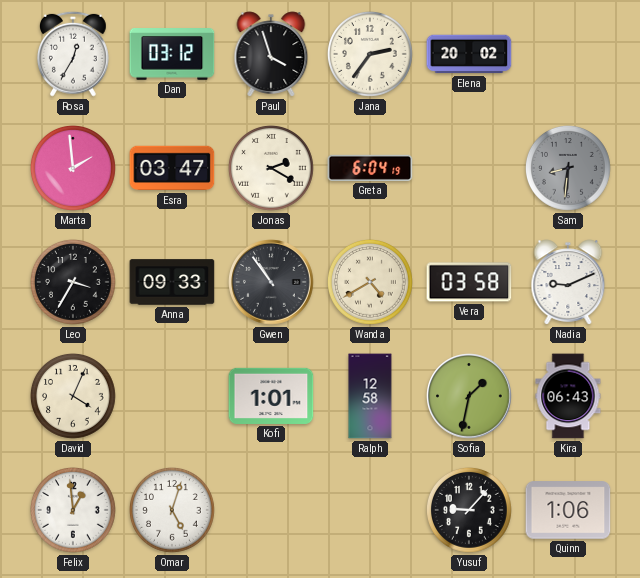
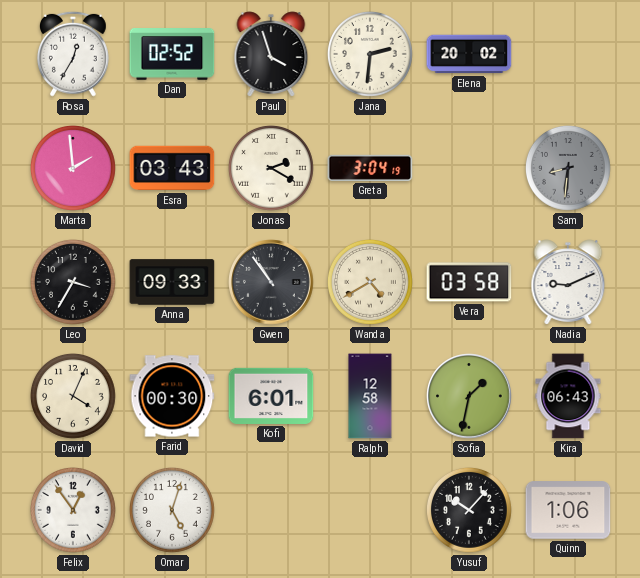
Dan: 03:12 -> 02:52 (172, 54)
Jana: 2:36 -> 2:31 (371, 55)
Esra: 03:47 -> 03:43 (172, 168)
Greta: 6:04 -> 3:04 (370, 168)
Farid: none -> 00:30 (172, 396)
Kofi: 1:01 -> 6:01 (271, 396)
Felix: 12:59 -> 12:54 (74, 511)
Yusuf: 9:07 -> 10:07 (470, 511)
